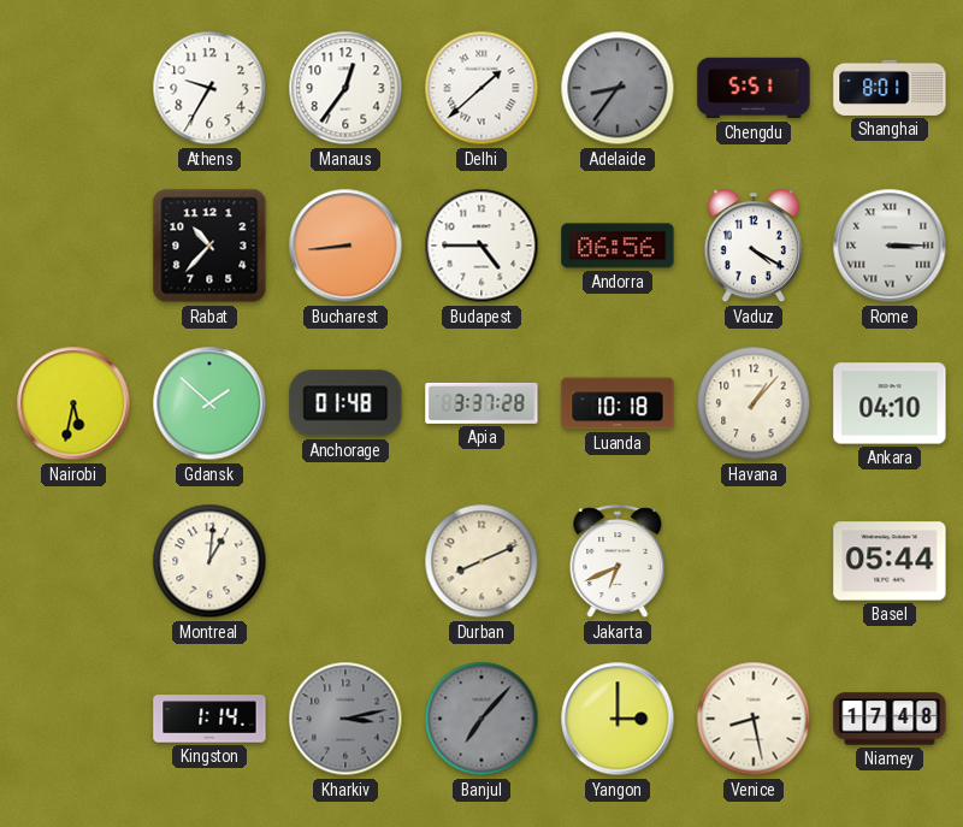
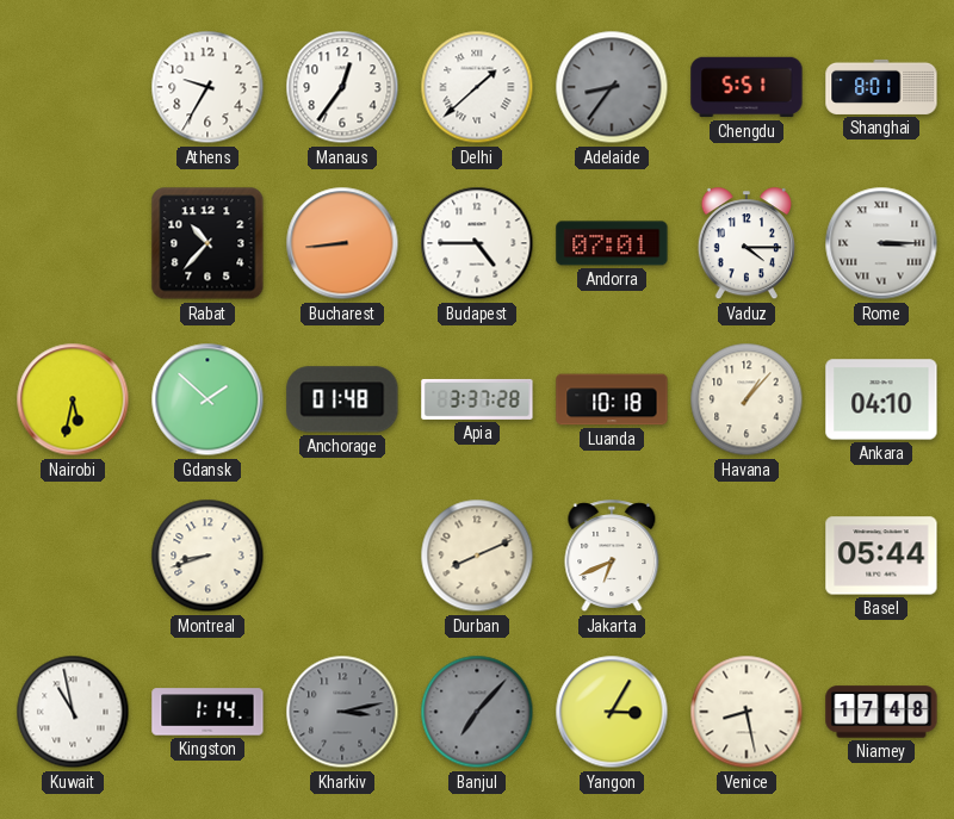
Andorra: 06:56 -> 07:01 (612, 243)
Vaduz: 4:20 -> 4:15 (747, 244)
Montreal: 1:01 -> 8:42 (207, 556)
Kuwait: none -> 10:58 (73, 712)
Yangon: 3:00 -> 3:05 (612, 712)
